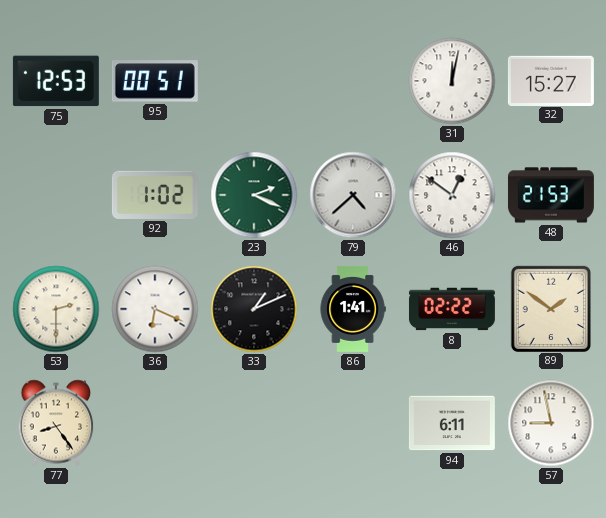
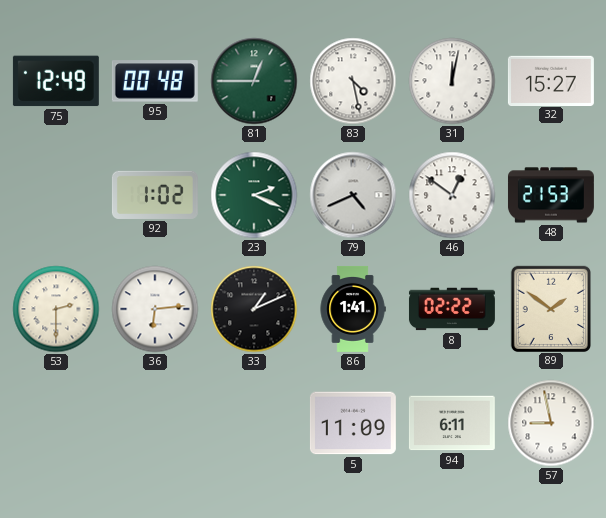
75: 12:53 -> 12:49 (56, 81)
95: 00:51 -> 00:48 (155, 81)
81: none -> 12:45 (254, 81)
83: none -> 4:28 (353, 81)
79: 4:38 -> 4:41 (353, 195)
36: 6:19 -> 6:14 (155, 309)
77: 8:24 -> none (56, 423)
5: none -> 11:09 (353, 423)
